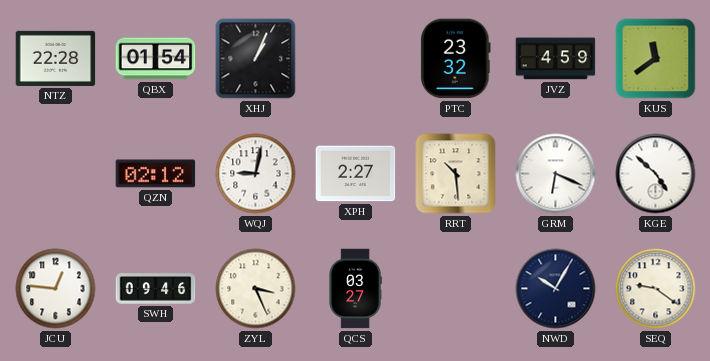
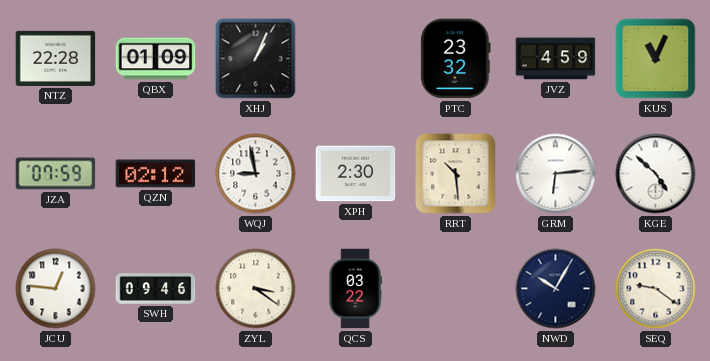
QBX: 01:54 -> 01:09 (156, 59)
KUS: 11:39 -> 11:04 (656, 59)
JZA: none -> 07:59 (56, 174)
WQJ: 9:02 -> 8:58 (256, 174)
XPH: 2:27 -> 2:30 (356, 174)
GRM: 6:19 -> 6:14 (556, 174)
ZYL: 3:26 -> 3:21 (256, 289)
QCS: 03:27 -> 03:22 (355, 289)
